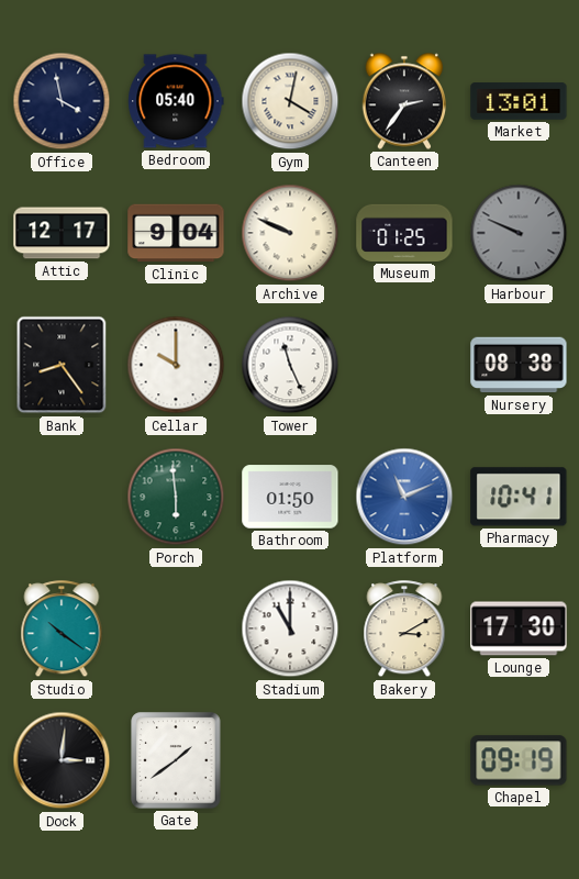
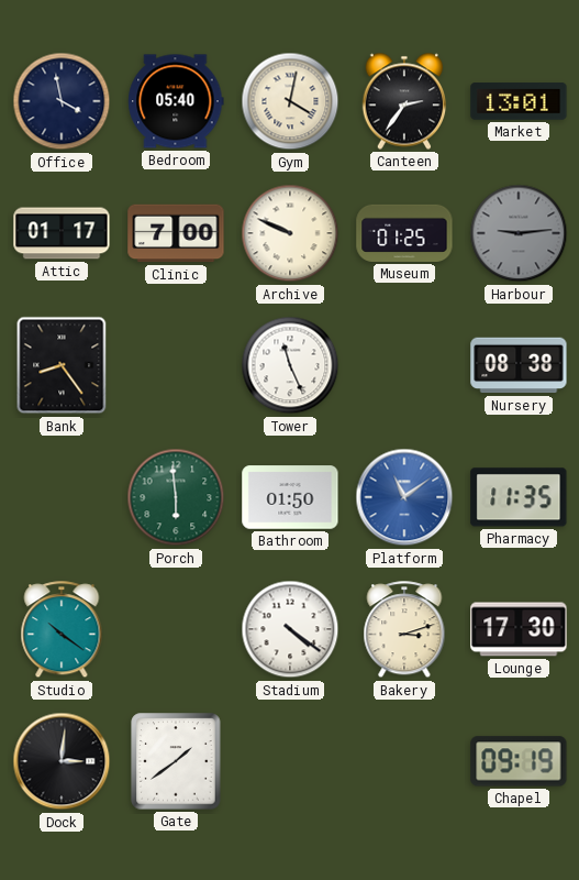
Attic: 12:17 -> 01:17 (62, 233)
Clinic: 9:04 -> 7:00 (176, 233)
Harbour: 9:49 -> 9:14 (519, 233)
Cellar: 10:00 -> none (176, 365)
Platform: 11:11 -> 11:09 (404, 497)
Pharmacy: 10:41 -> 11:35 (519, 497)
Stadium: 11:00 -> 4:21 (290, 629)
Bakery: 3:10 -> 3:12 (404, 630)
